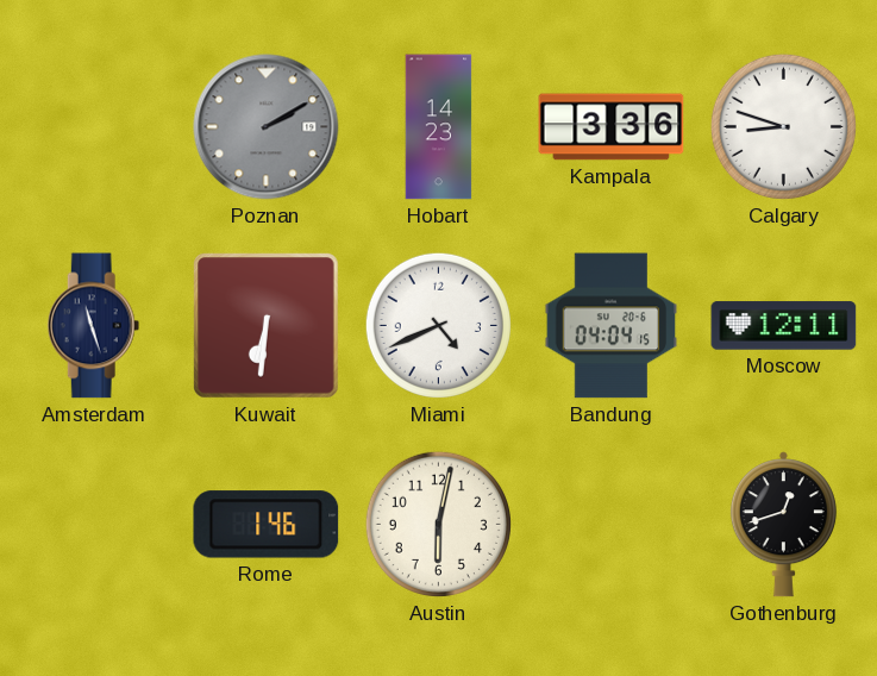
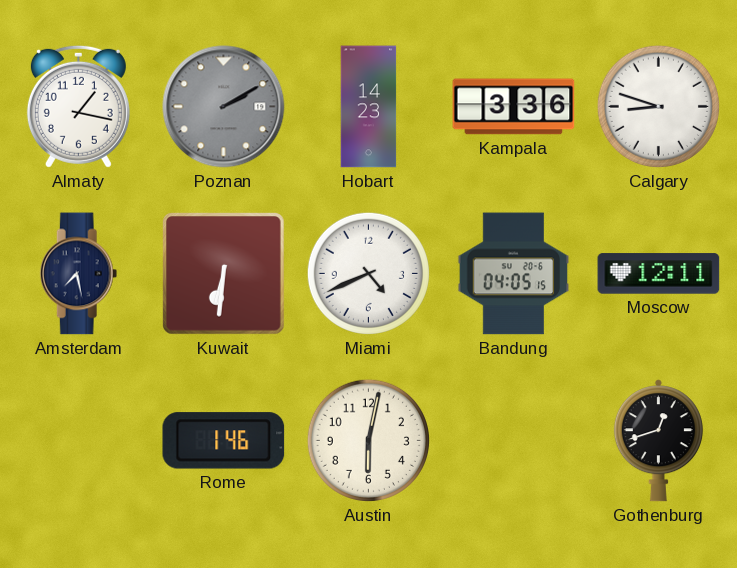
Almaty: none -> 1:17 (78, 106)
Amsterdam: 11:27 -> 7:28 (79, 274)
Bandung: 04:04 -> 04:05 (514, 274)
